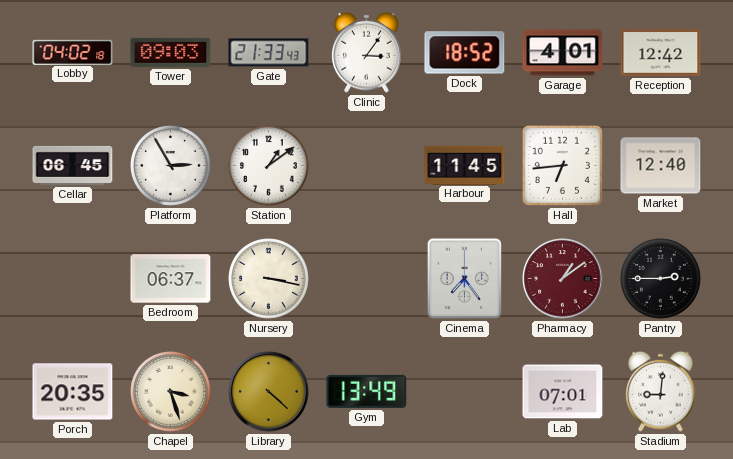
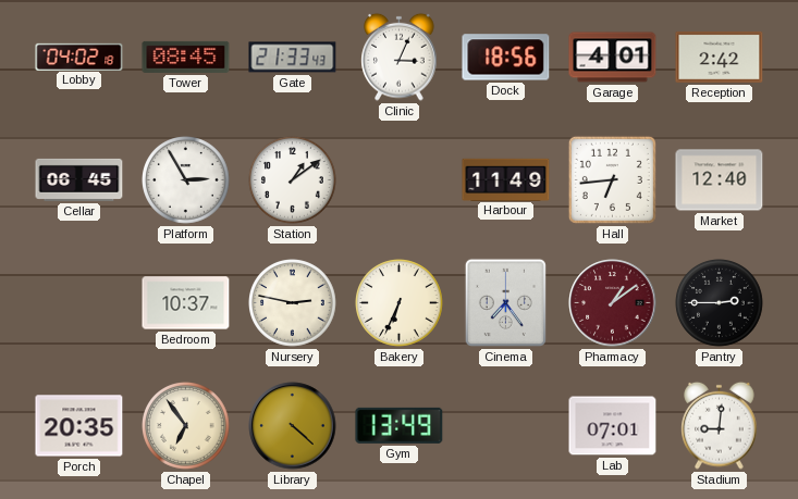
Tower: 09:03 -> 08:45 (186, 57)
Clinic: 3:06 -> 3:04 (400, 57)
Dock: 18:52 -> 18:56 (506, 58)
Reception: 12:42 -> 2:42 (720, 57)
Harbour: 11:45 -> 11:49 (506, 179)
Bedroom: 06:37 -> 10:37 (186, 303)
Nursery: 3:17 -> 2:47 (293, 303)
Bakery: none -> 6:34 (400, 303)
Chapel: 3:27 -> 6:54 (186, 426)
